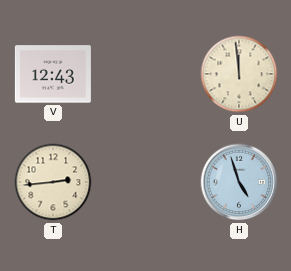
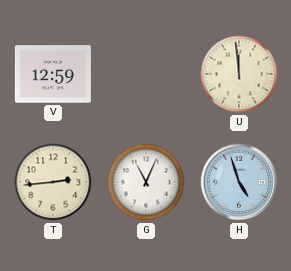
V: 12:43 -> 12:59 (53, 74)
G: none -> 11:04 (146, 182)
